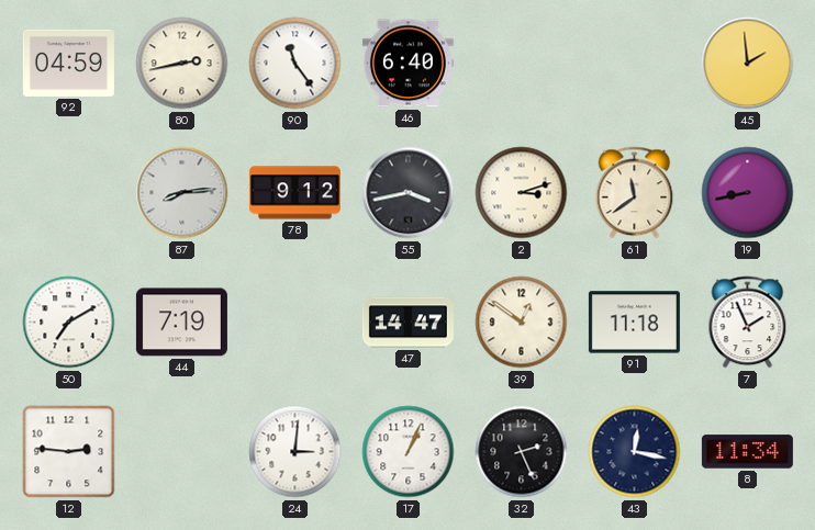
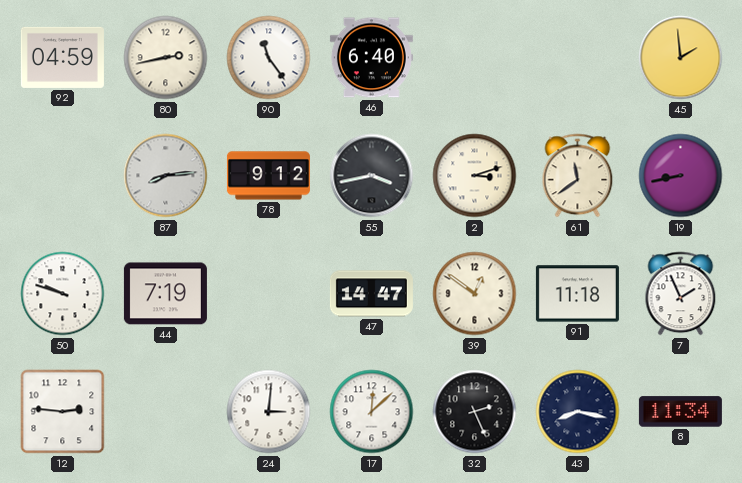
50: 7:10 -> 9:48 (63, 294)
17: 1:04 -> 12:08 (372, 412)
43: 12:17 -> 8:17 (578, 412)
